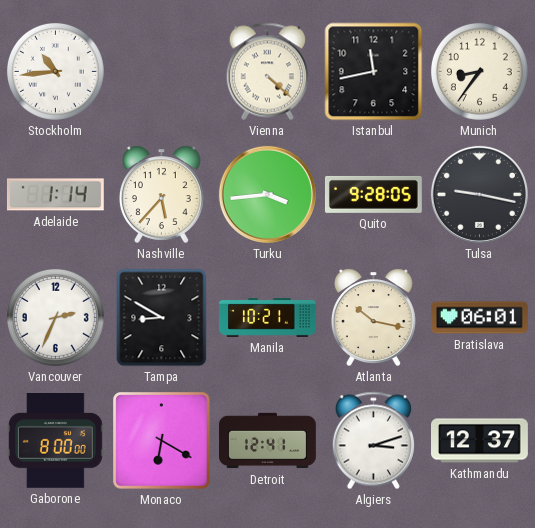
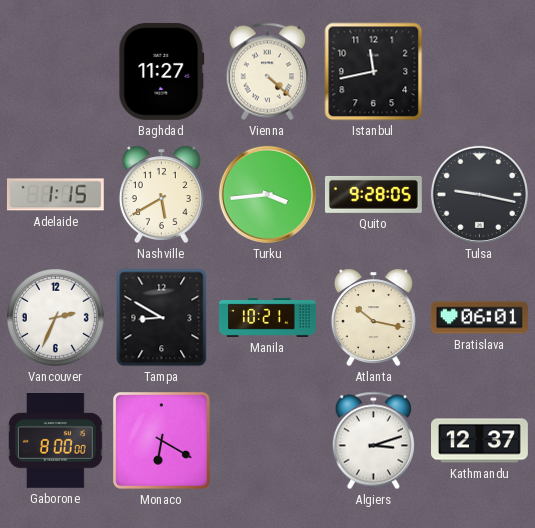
Stockholm: 10:44 -> none (55, 71)
Baghdad: none -> 11:27 (162, 71)
Munich: 8:36 -> none (479, 71)
Adelaide: 1:14 -> 1:15 (55, 195)
Nashville: 5:37 -> 5:40 (161, 194)
Detroit: 12:41 -> none (268, 441)
